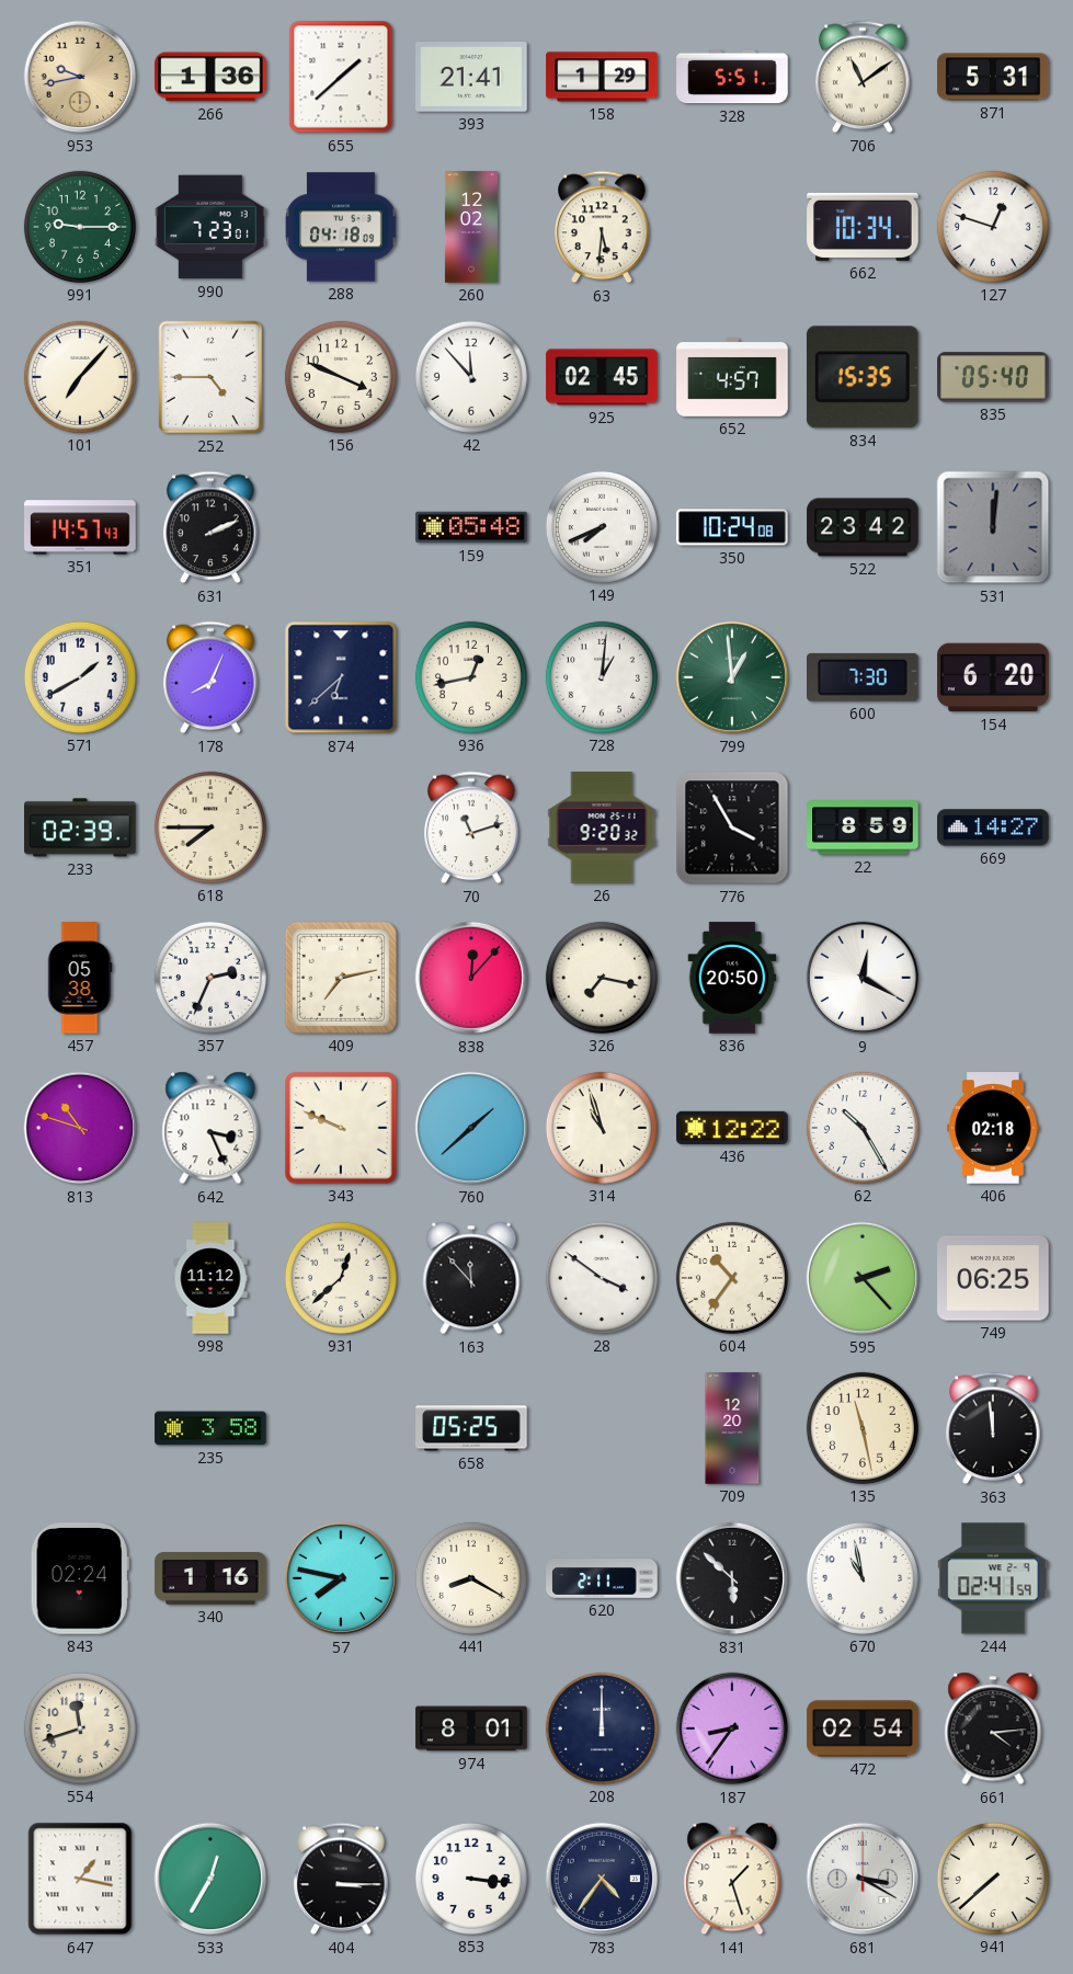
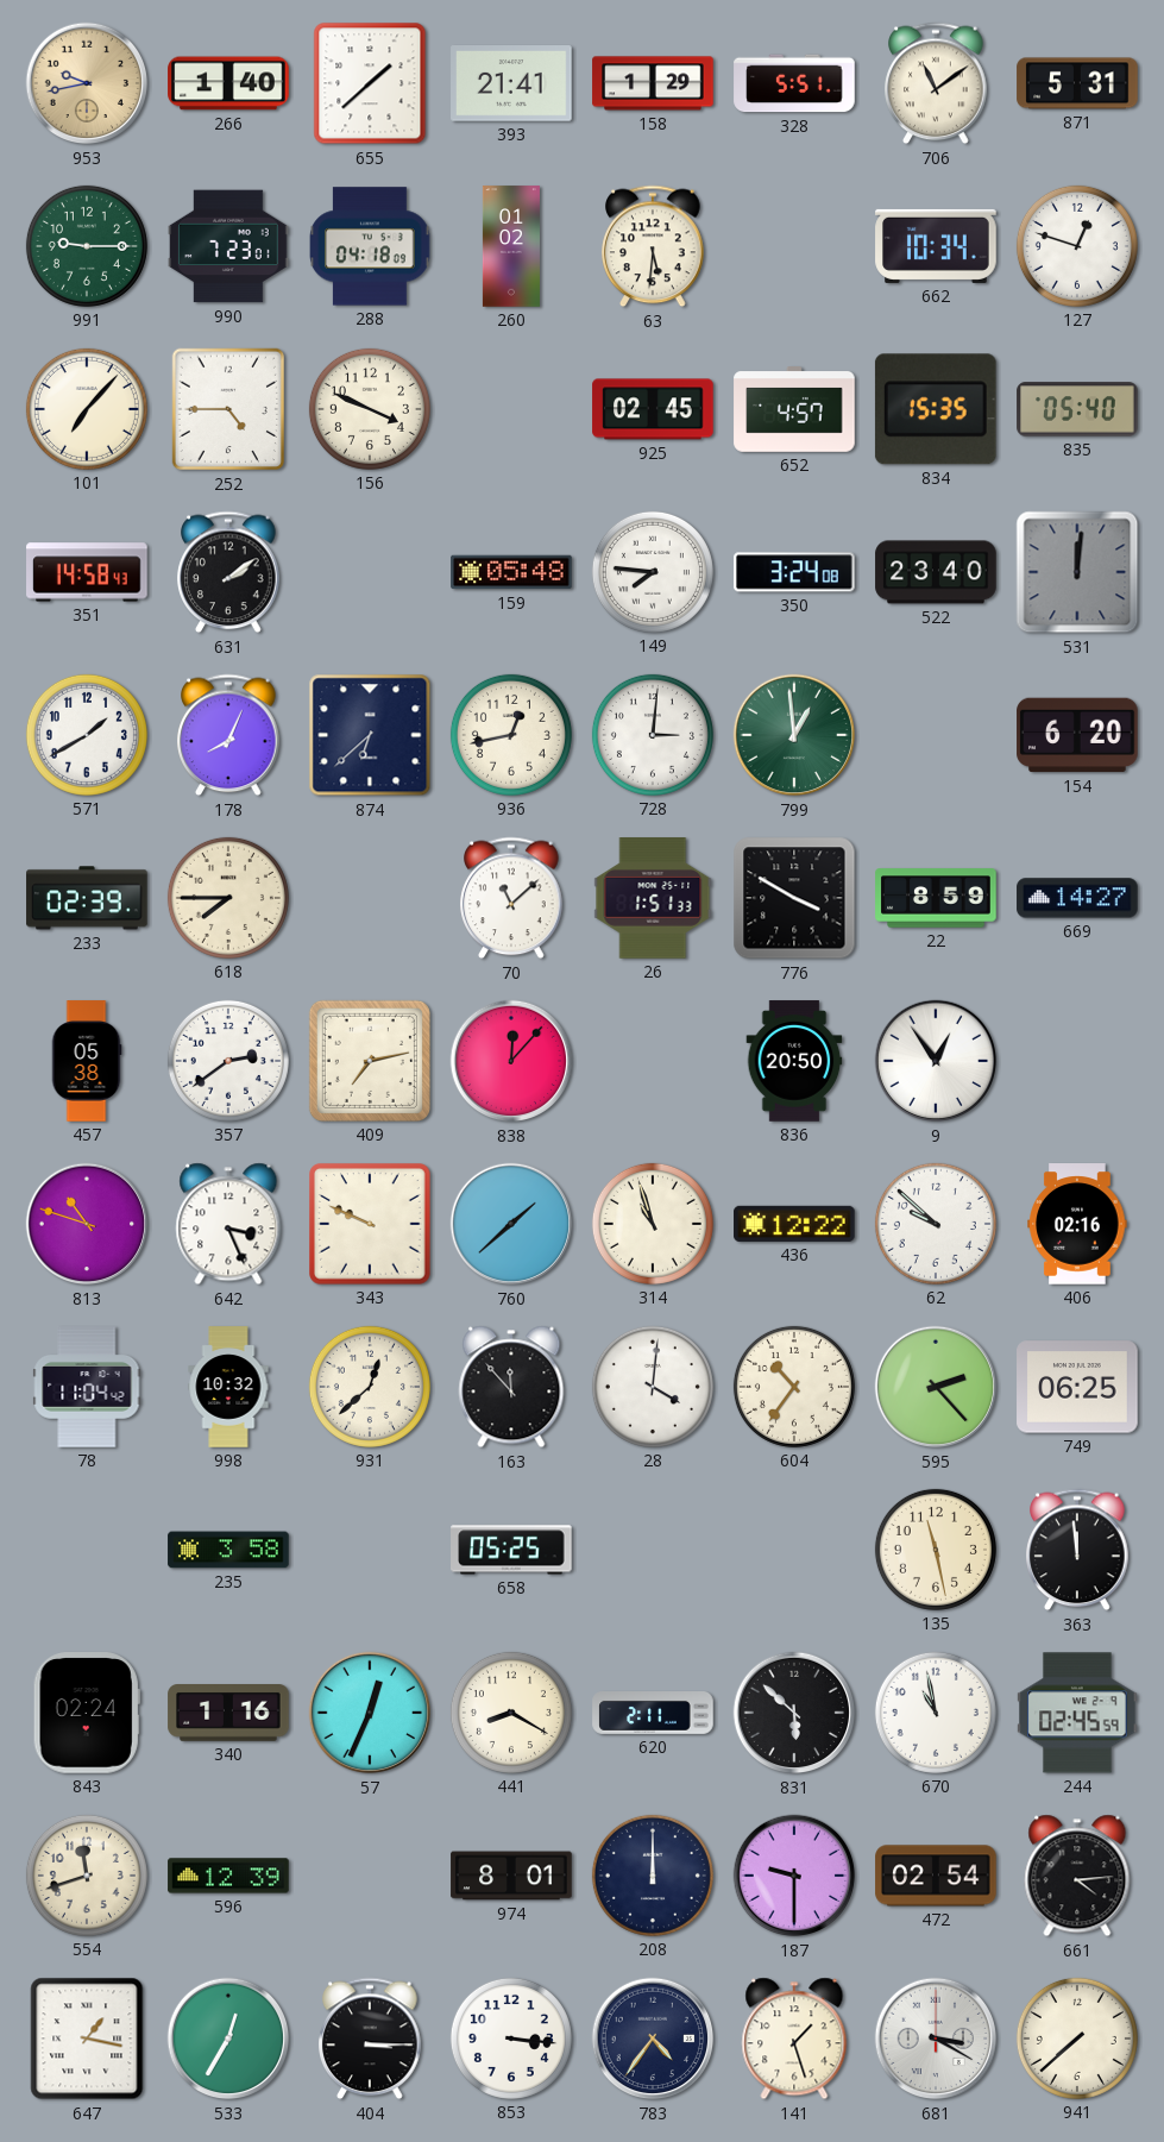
266: 1:36 -> 1:40 (228, 83)
260: 12:02 -> 01:02 (511, 246)
42: 11:53 -> none (471, 377)
351: 14:57 -> 14:58 (87, 572)
631: 2:11 -> 2:09 (228, 572)
149: 7:41 -> 7:46 (653, 572)
350: 10:24 -> 3:24 (794, 572)
522: 23:42 -> 23:40 (936, 572)
728: 1:01 -> 3:01 (653, 735)
600: 7:30 -> none (864, 677)
70: 11:12 -> 11:08 (511, 898)
26: 9:20 -> 1:51 (653, 898)
776: 3:55 -> 3:50 (794, 898)
357: 2:34 -> 2:39 (228, 1061)
326: 7:17 -> none (602, 978)
9: 12:20 -> 12:54 (936, 1061)
62: 10:25 -> 9:52 (936, 1224)
406: 02:18 -> 02:16 (1077, 1224)
78: none -> 11:04 (87, 1387)
998: 11:12 -> 10:32 (228, 1387)
28: 3:51 -> 4:01 (653, 1387)
709: 12:20 -> none (732, 1428)
57: 7:47 -> 12:34 (370, 1713)
244: 02:41 -> 02:45 (1077, 1713)
596: none -> 12:39 (228, 1876)
187: 8:36 -> 9:30 (794, 1876)
